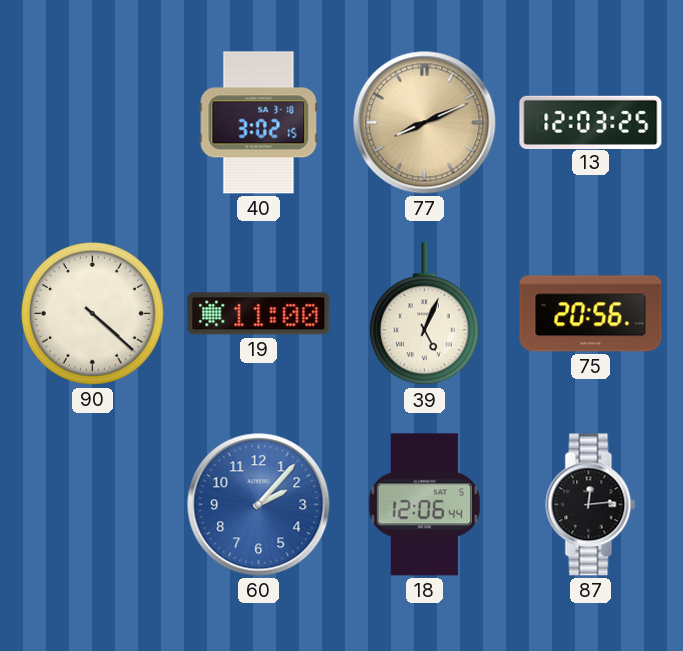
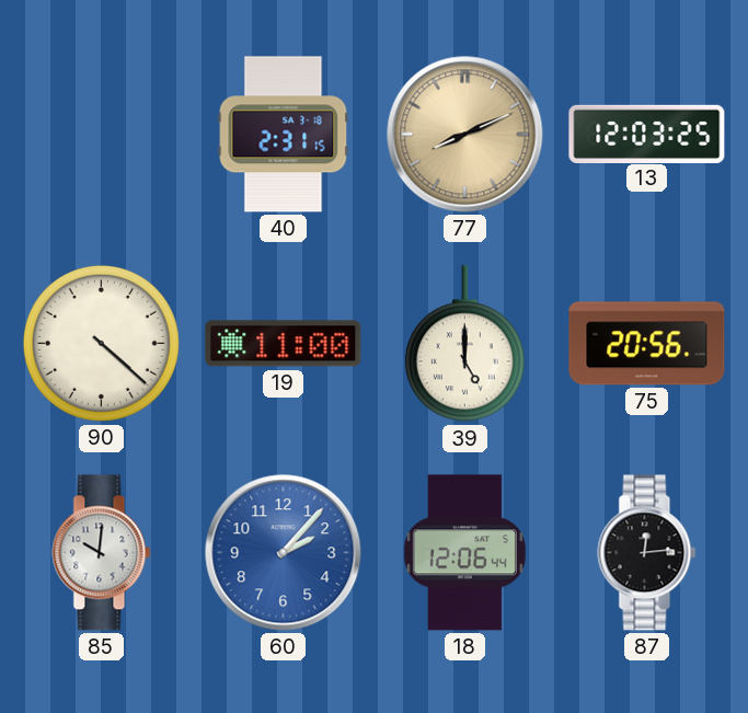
40: 3:02 -> 2:31 (284, 135)
39: 5:04 -> 5:00 (464, 344)
85: none -> 10:01 (102, 553)
